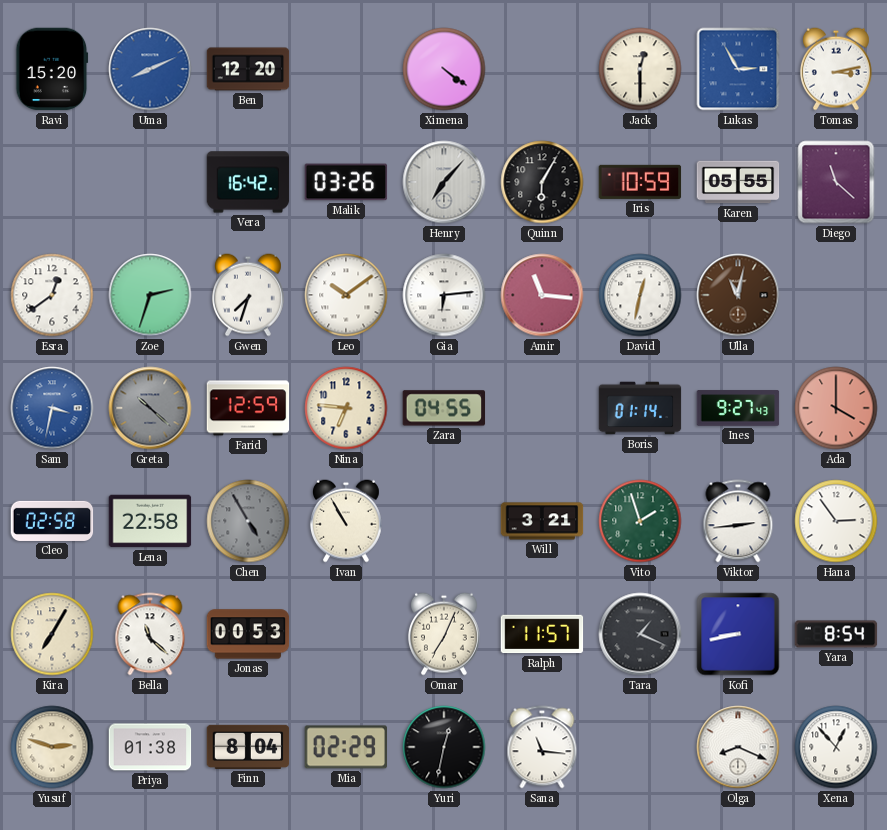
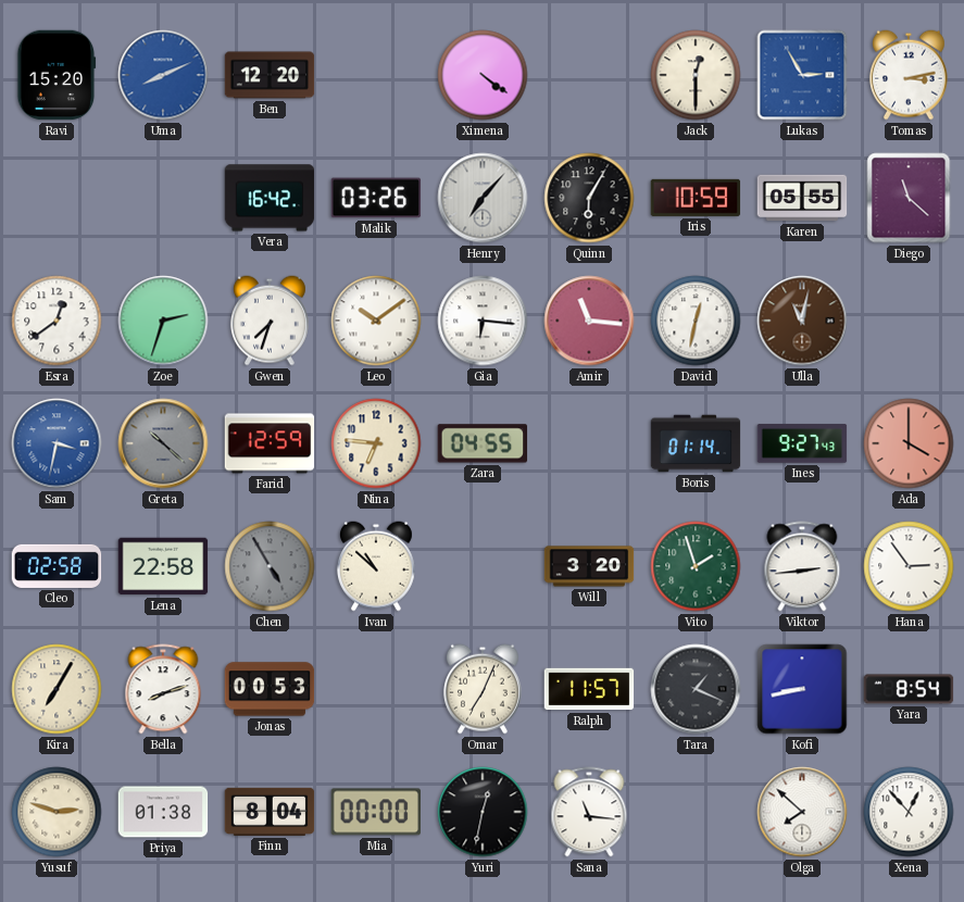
Gia: 6:14 -> 6:16 (483, 321)
Ivan: 10:55 -> 10:52 (376, 566)
Will: 3:21 -> 3:20 (589, 566)
Bella: 11:22 -> 8:12 (163, 689)
Mia: 02:29 -> 00:00 (376, 812)
Olga: 8:19 -> 7:52 (802, 812)
